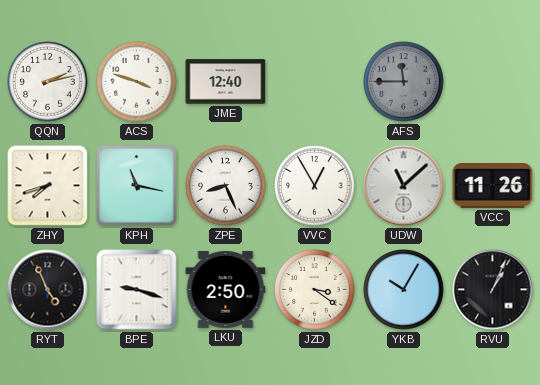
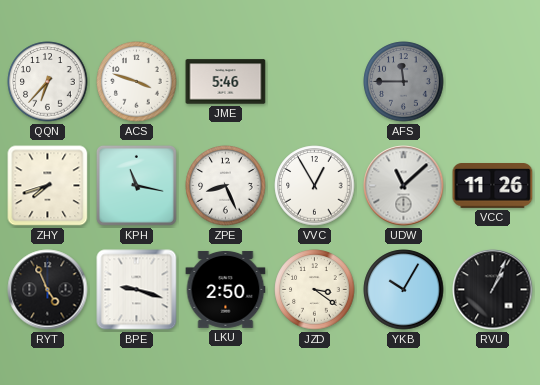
QQN: 2:13 -> 6:37 (48, 82)
JME: 12:40 -> 5:46 (226, 82)
